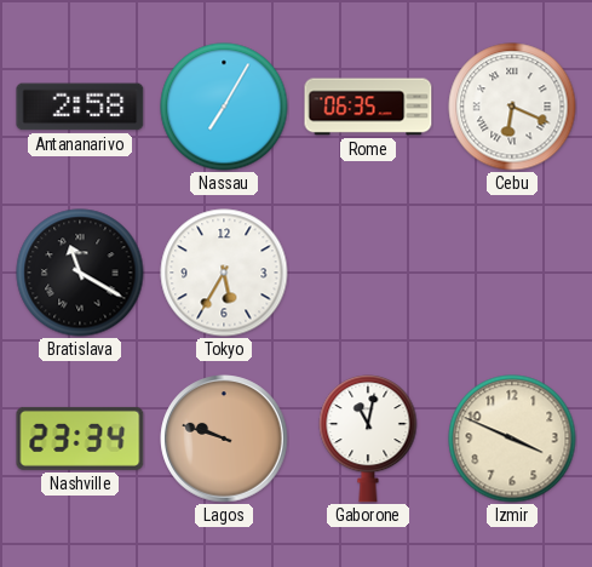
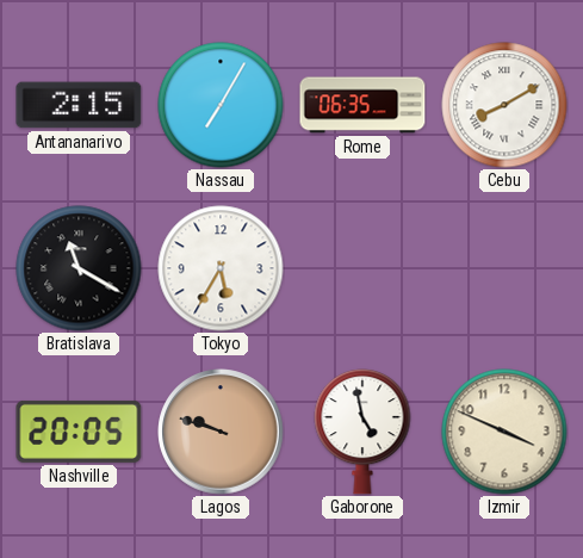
Antananarivo: 2:58 -> 2:15 (79, 105)
Cebu: 6:19 -> 8:10 (504, 105)
Nashville: 23:34 -> 20:05 (79, 432)
Gaborone: 11:02 -> 4:58 (362, 433)
